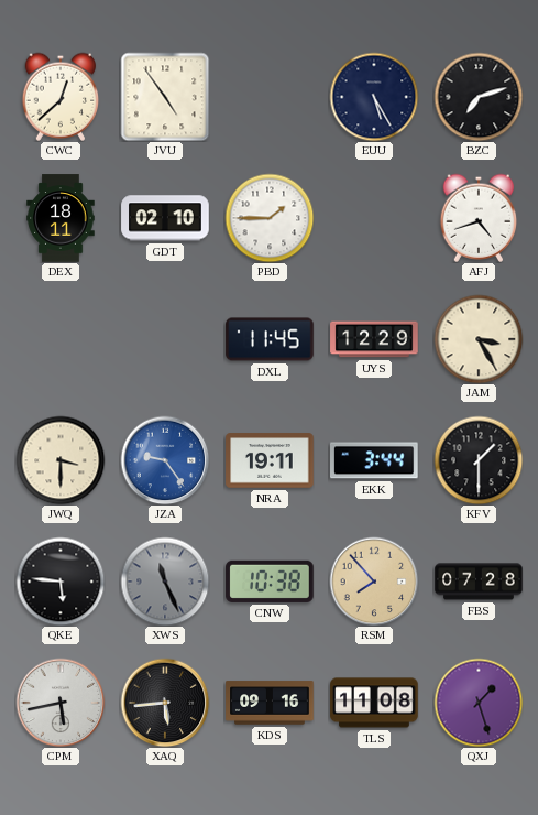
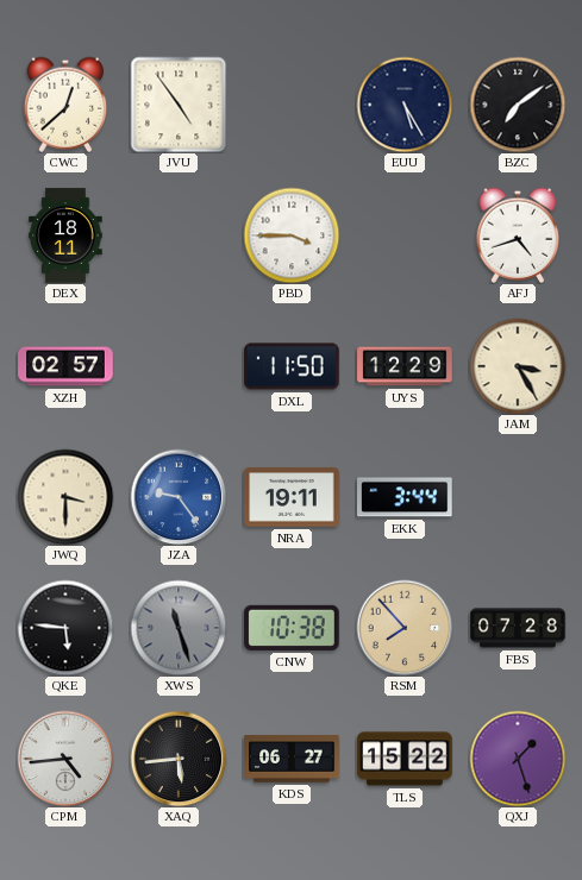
BZC: 7:12 -> 7:09 (518, 105)
GDT: 02:10 -> none (165, 218)
PBD: 1:45 -> 3:45 (292, 235)
XZH: none -> 02:57 (65, 366)
DXL: 11:45 -> 11:50 (292, 366)
KFV: 1:30 -> none (479, 460)
XWS: 11:26 -> 11:27 (179, 628)
CPM: 5:43 -> 4:44 (65, 759)
KDS: 09:16 -> 06:27 (292, 759)
TLS: 11:08 -> 15:22 (405, 759)
